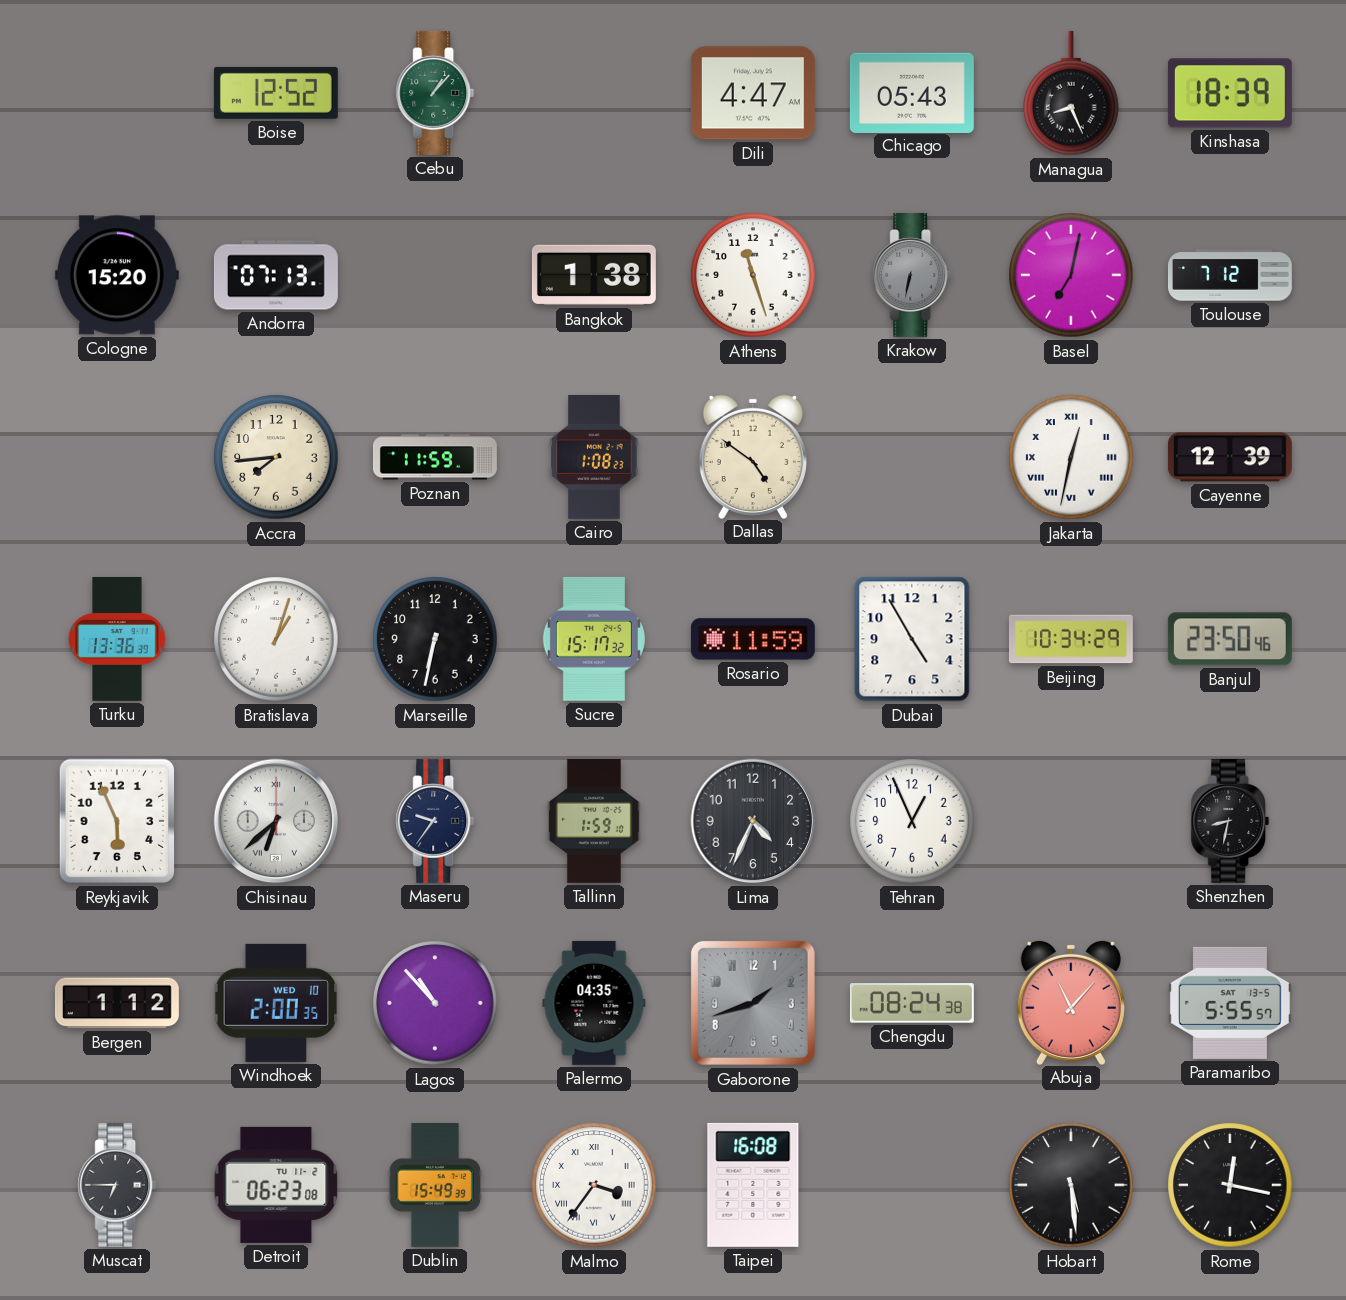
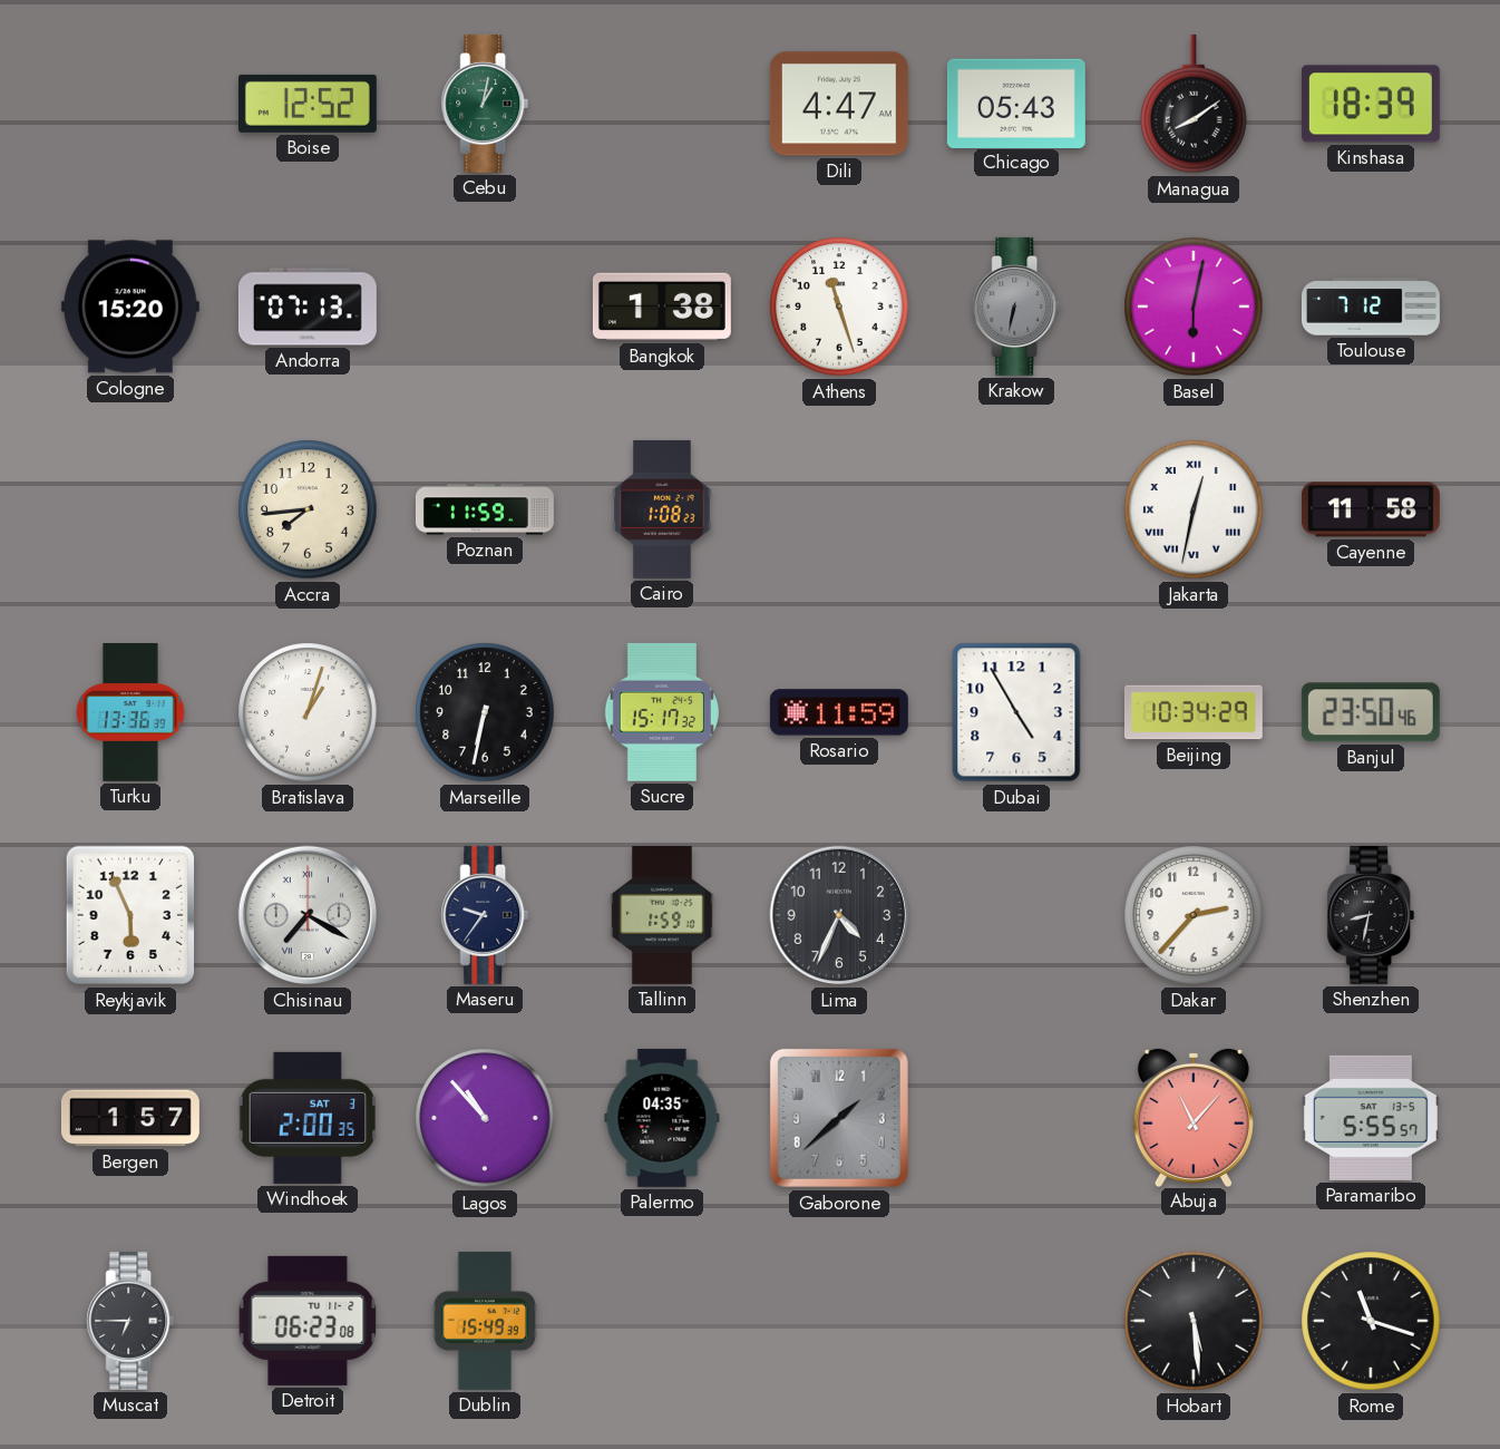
Cebu: 1:07 -> 1:02 (485, 104)
Managua: 8:26 -> 8:09 (1194, 104)
Basel: 7:02 -> 6:02 (1194, 307)
Dallas: 4:51 -> none (753, 456)
Cayenne: 12:39 -> 11:58 (1371, 509)
Chisinau: 6:38 -> 7:20 (308, 915)
Tehran: 12:56 -> none (912, 821)
Dakar: none -> 2:37 (1194, 915)
Bergen: 1:12 -> 1:57 (130, 1118)
Windhoek date: WED 10 -> SAT 3 (308, 1118)
Gaborone: 1:42 -> 1:38 (839, 1118)
Chengdu: 08:24 -> none (912, 1003)
Malmo: 3:36 -> none (594, 1185)
Taipei: 16:08 -> none (753, 1185)
Rome: 12:17 -> 11:18 (1371, 1321)
